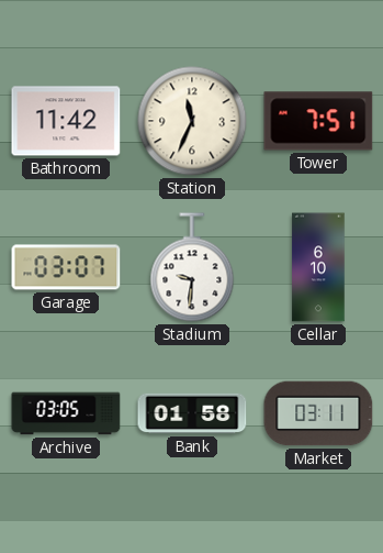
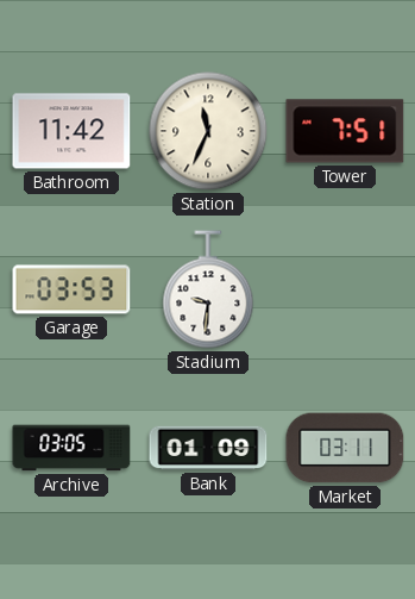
Garage: 03:07 -> 03:53 (71, 289)
Cellar: 6:10 -> none (318, 267)
Bank: 01:58 -> 01:09 (208, 448)
